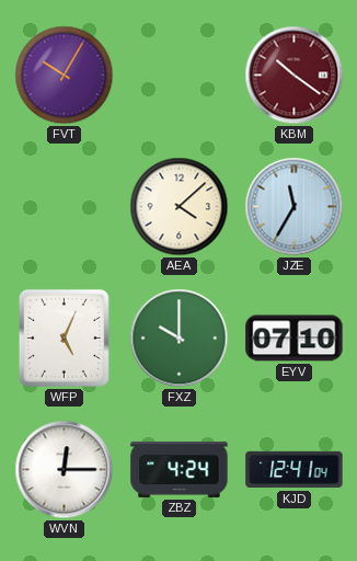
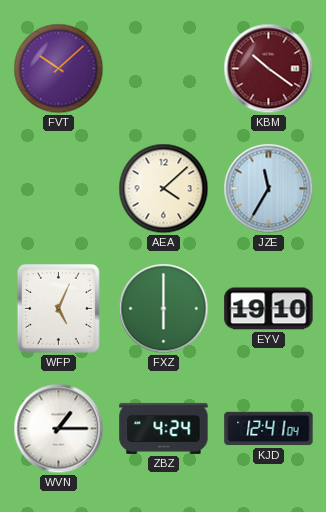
FVT: 10:05 -> 10:08 (59, 69)
FXZ: 10:00 -> 6:00 (164, 309)
EYV: 07:10 -> 19:10 (269, 309)
WVN: 12:15 -> 1:15 (59, 429)
